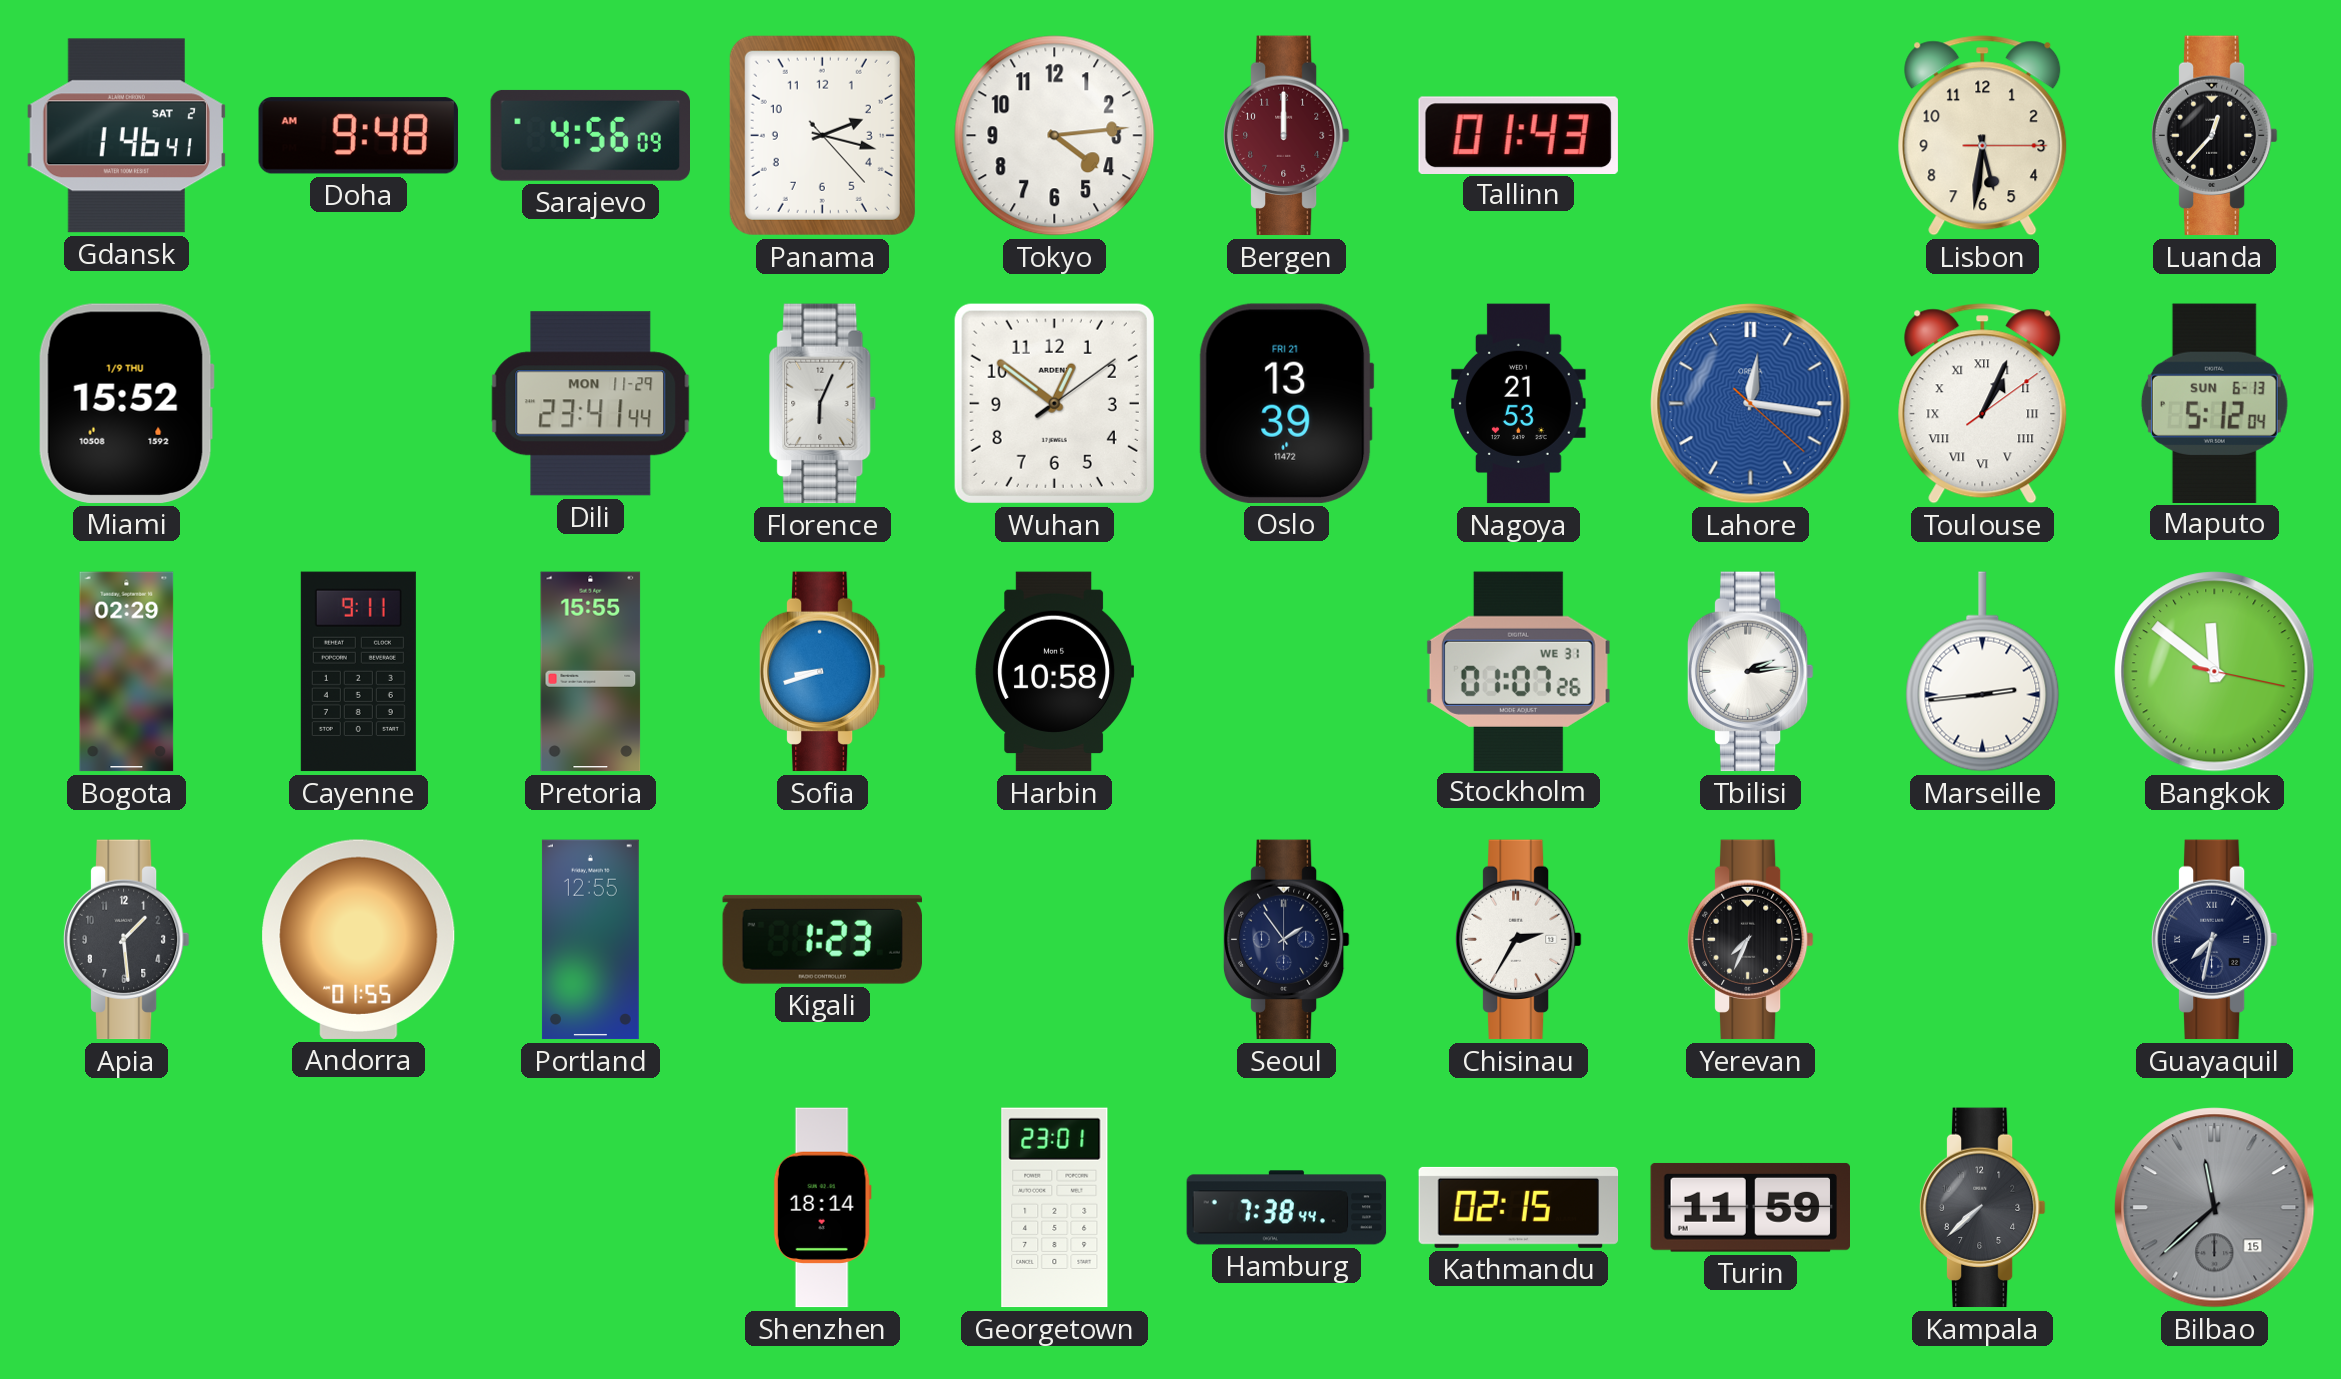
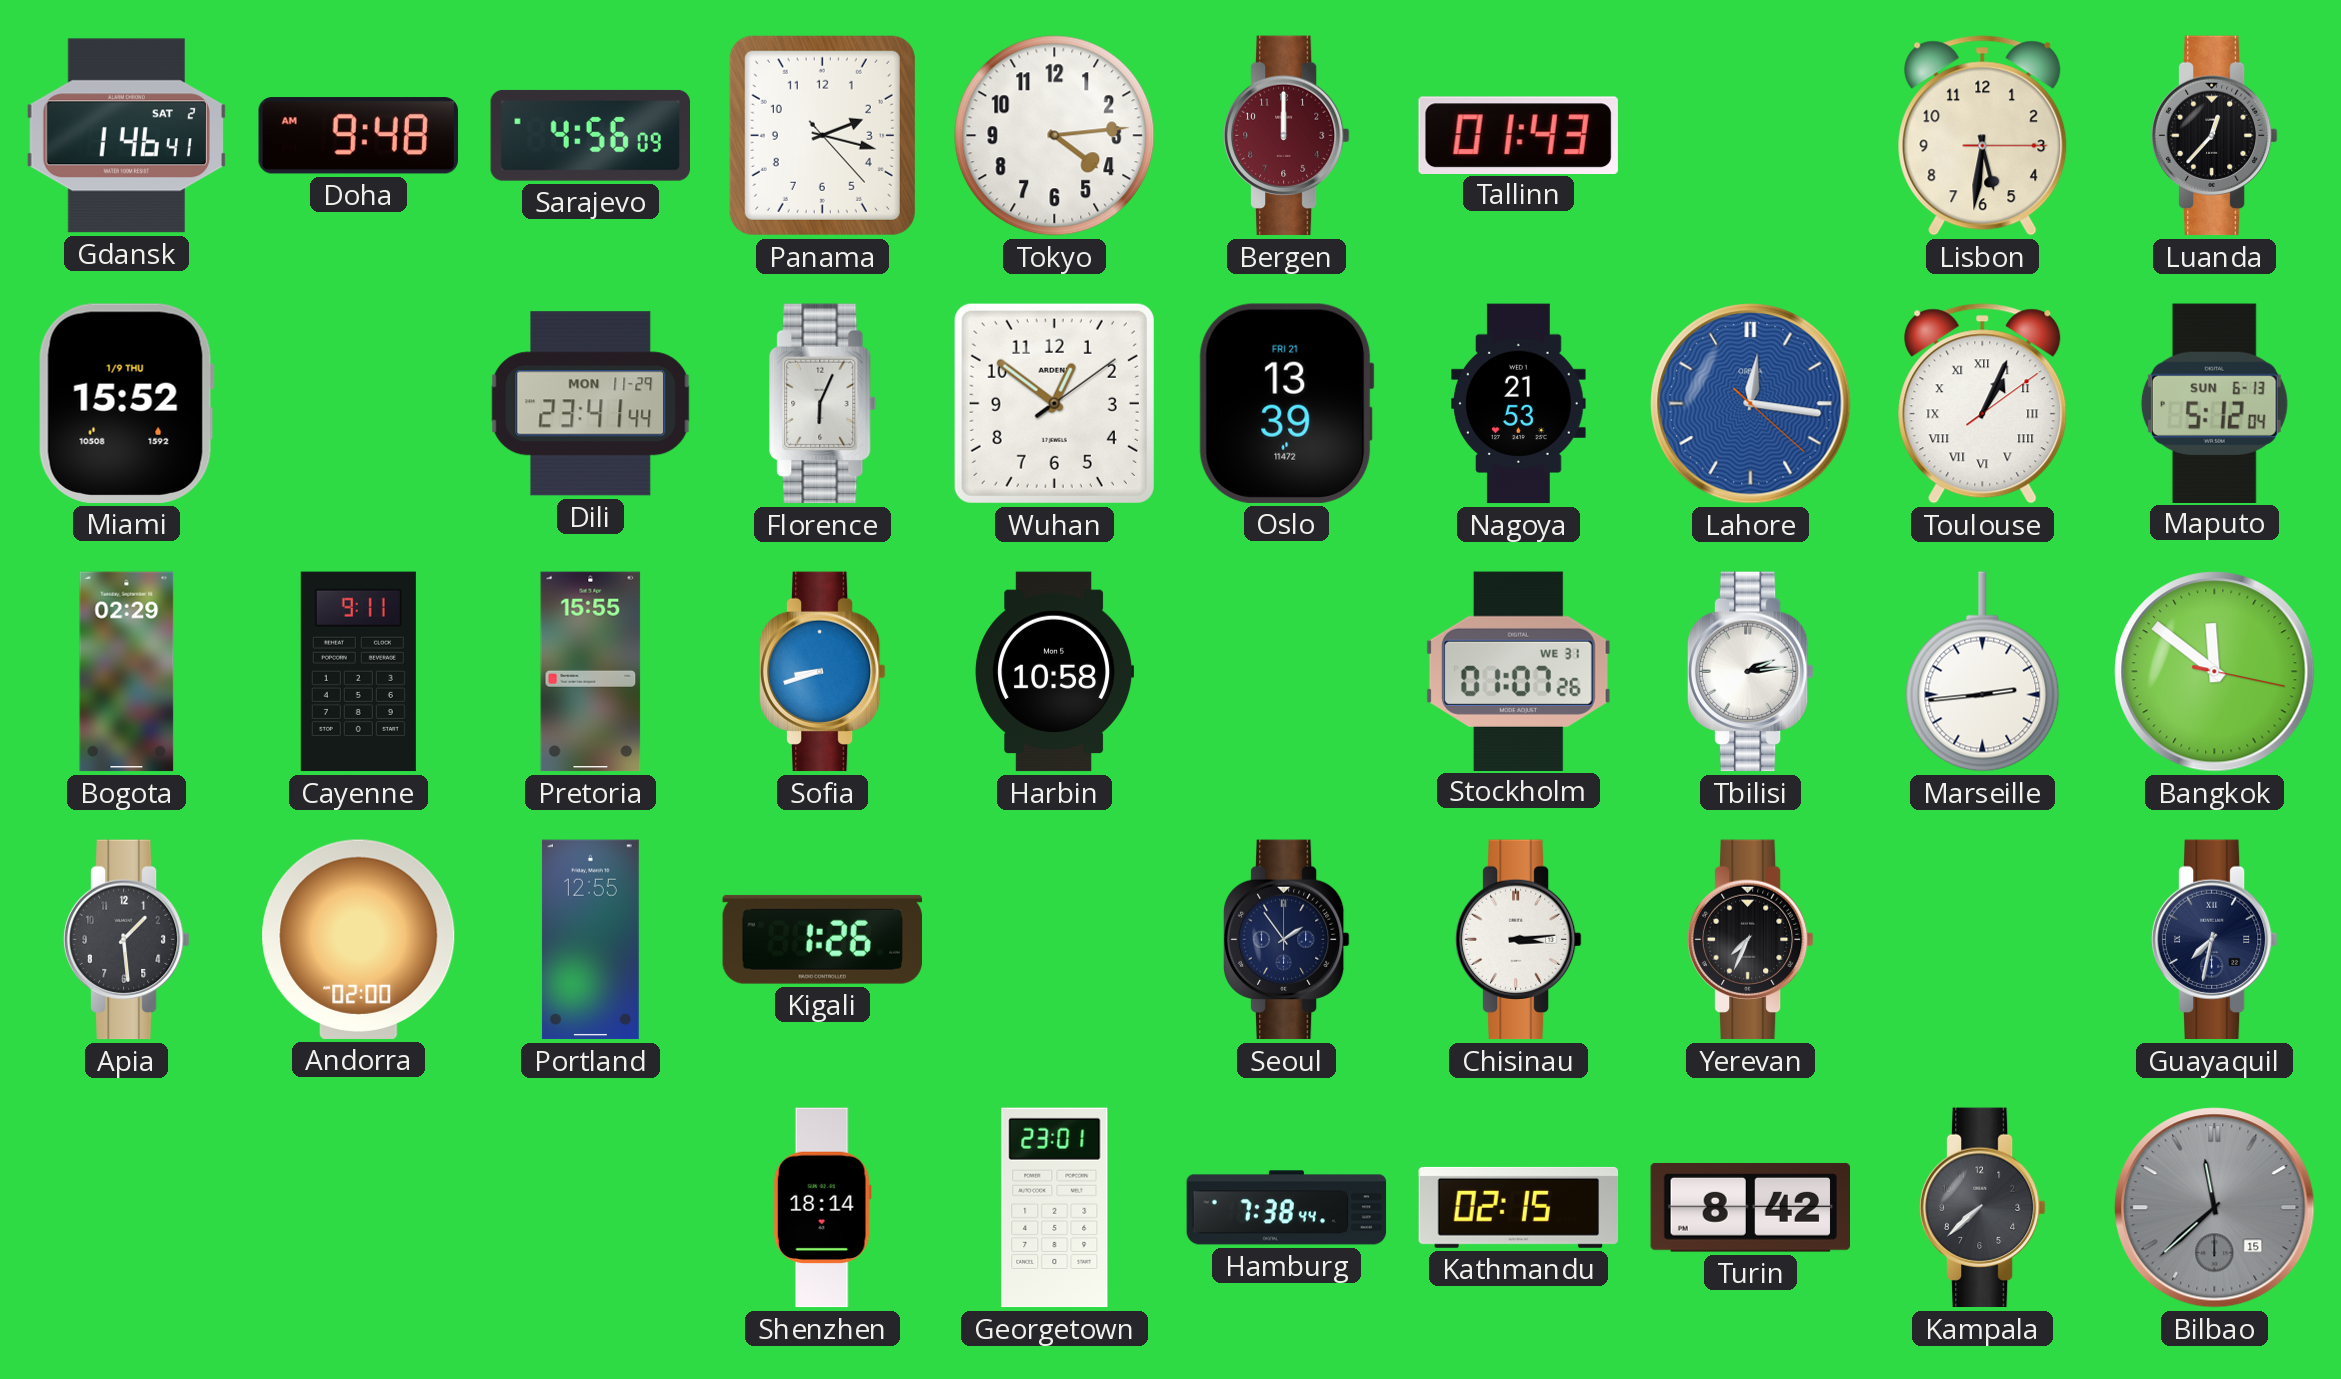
Andorra: 01:55 -> 02:00 (359, 939)
Kigali: 1:23 -> 1:26 (822, 939)
Chisinau: 2:35 -> 3:14 (1518, 940)
Turin: 11:59 -> 8:42 (1750, 1207)
